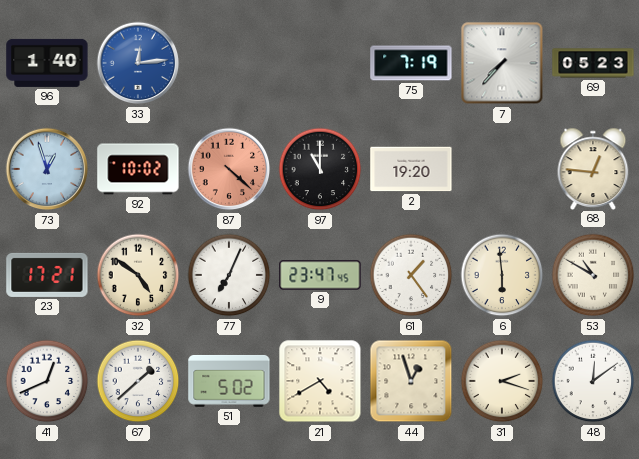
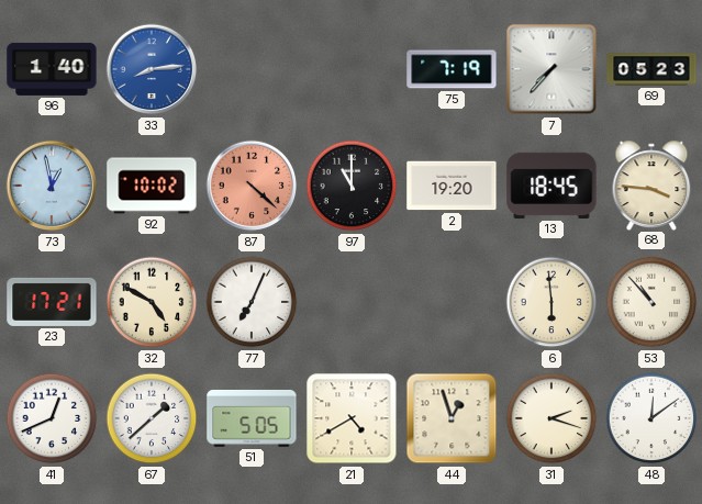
33: 12:14 -> 8:14 (152, 69)
73: 12:57 -> 12:58 (52, 186)
13: none -> 18:45 (551, 186)
68: 12:46 -> 3:46 (651, 184)
32: 4:51 -> 4:50 (152, 302)
9: 23:47 -> none (320, 275)
61: 1:24 -> none (411, 275)
53: 10:50 -> 10:53 (651, 302)
51: 5:02 -> 5:05 (252, 418)
